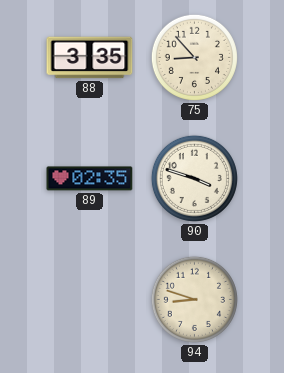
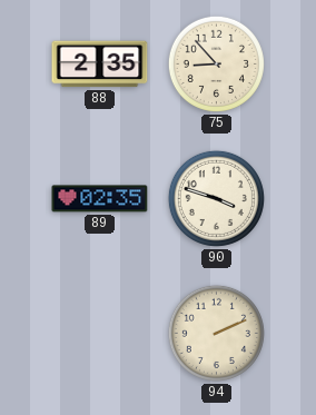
88: 3:35 -> 2:35 (100, 65)
94: 8:48 -> 2:11 (216, 333)
